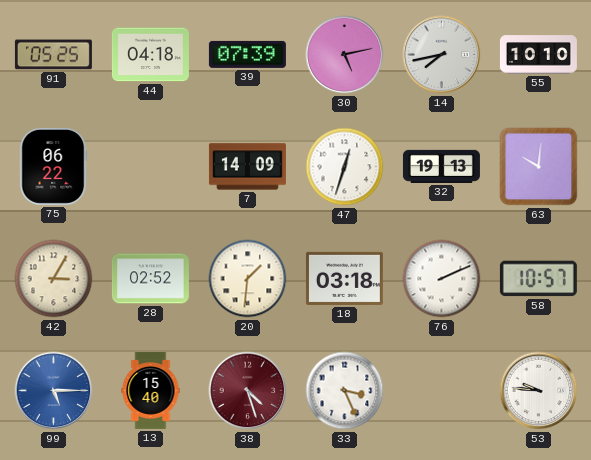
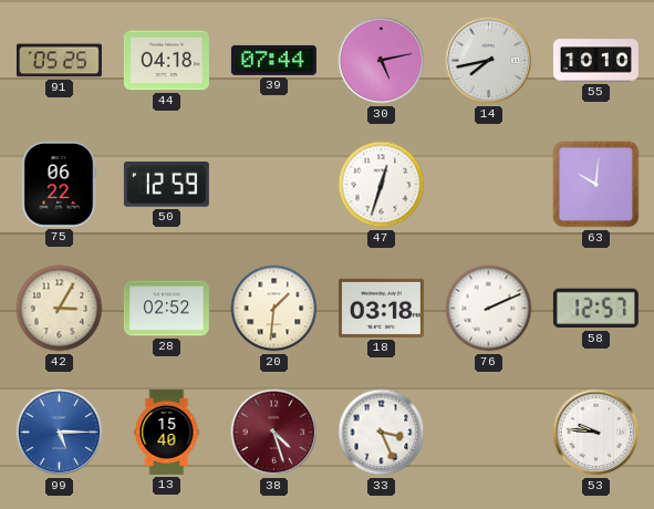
39: 07:39 -> 07:44 (273, 60)
50: none -> 12:59 (166, 185)
7: 14:09 -> none (247, 167)
32: 19:13 -> none (441, 166)
58: 10:57 -> 12:57 (595, 309)
